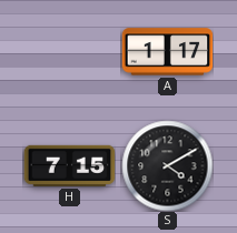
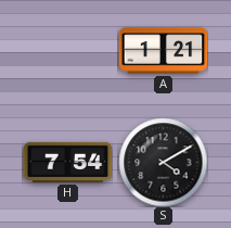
A: 1:17 -> 1:21 (163, 51)
H: 7:15 -> 7:54 (67, 162)
